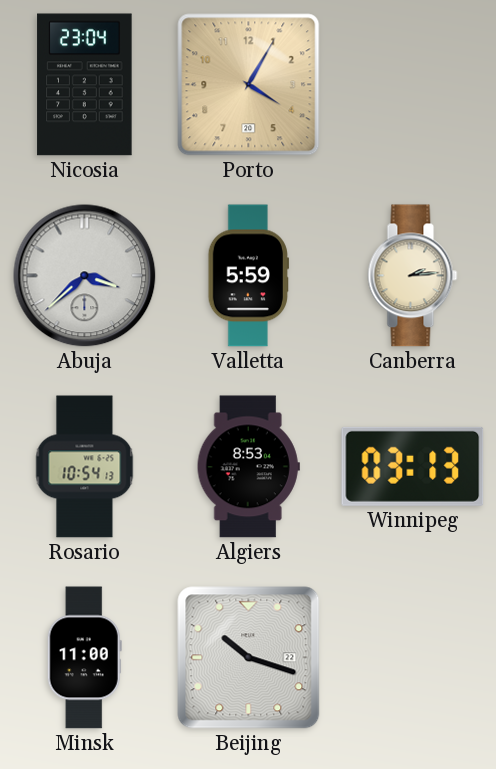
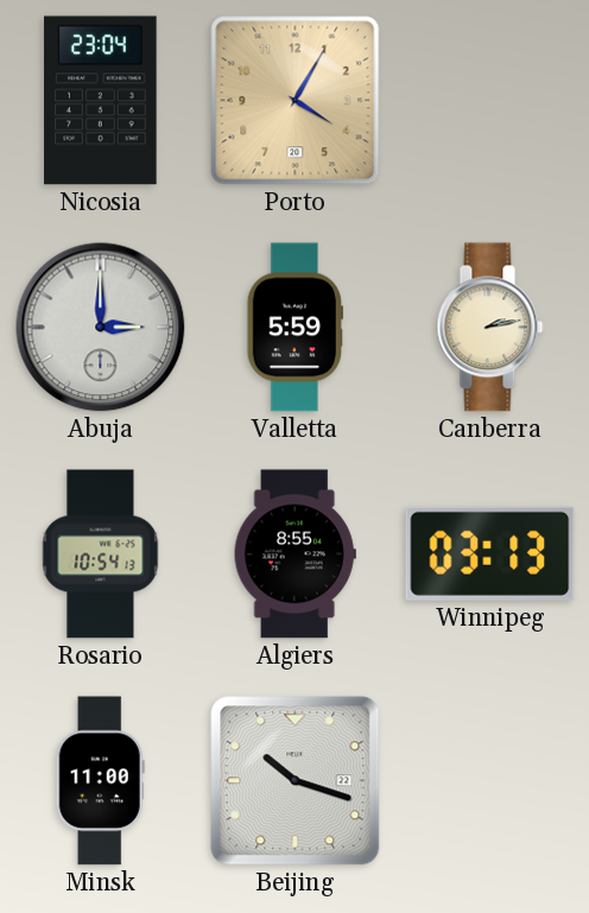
Abuja: 3:38 -> 3:00 (101, 328)
Canberra: 2:14 -> 2:13 (490, 328)
Algiers: 8:53 -> 8:55 (294, 554)
